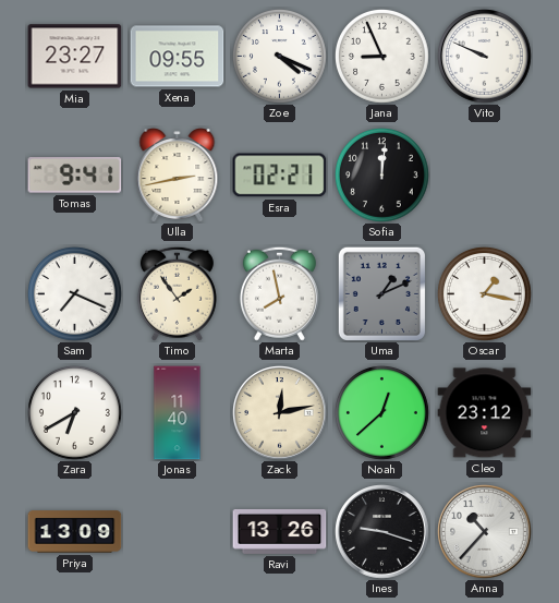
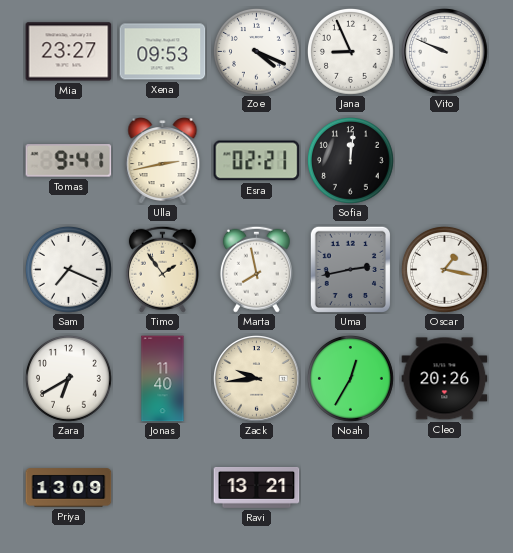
Xena: 09:55 -> 09:53 (163, 52)
Uma: 1:11 -> 2:43 (350, 269)
Zack: 12:13 -> 9:44 (257, 379)
Noah: 12:38 -> 12:35 (351, 379)
Cleo: 23:12 -> 20:26 (445, 379)
Ravi: 13:26 -> 13:21 (257, 487)
Ines: 9:18 -> none (382, 532)
Anna: 10:37 -> none (485, 532)
